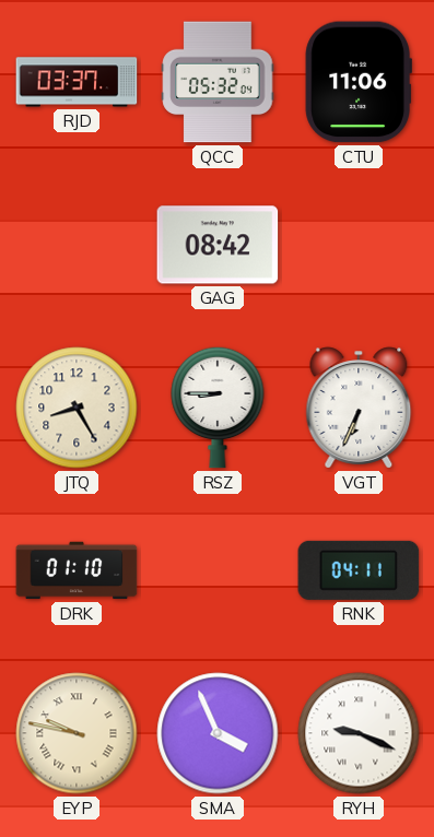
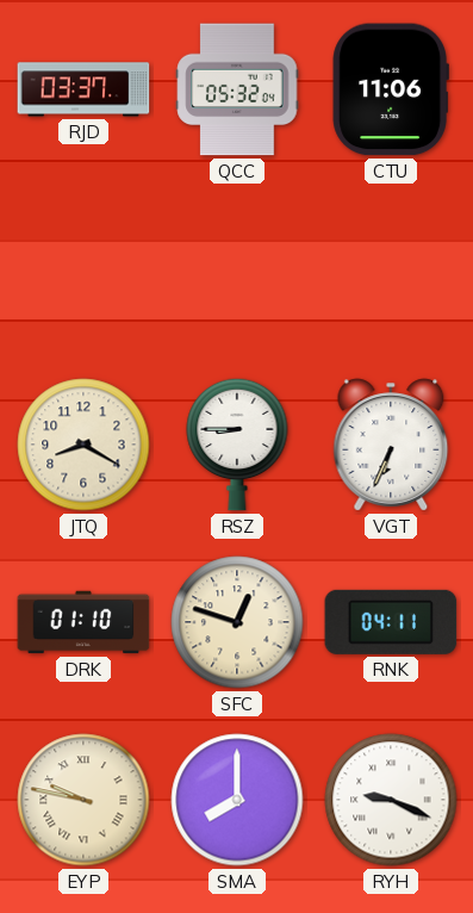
GAG: 08:42 -> none (218, 245)
JTQ: 8:25 -> 8:20 (83, 445)
SFC: none -> 12:48 (237, 622)
SMA: 3:56 -> 8:00 (237, 800)
